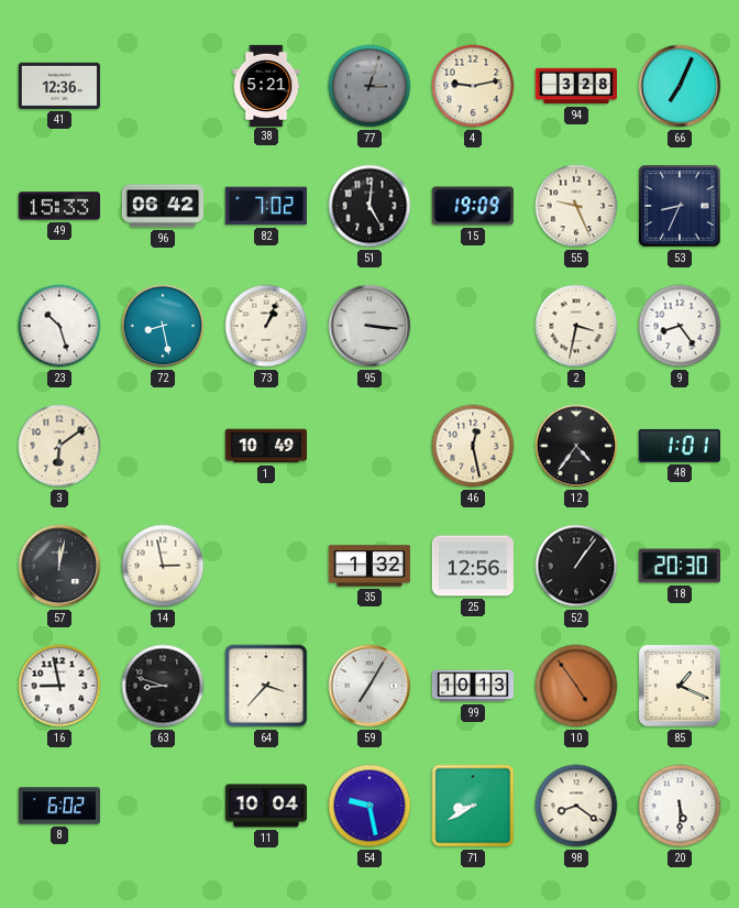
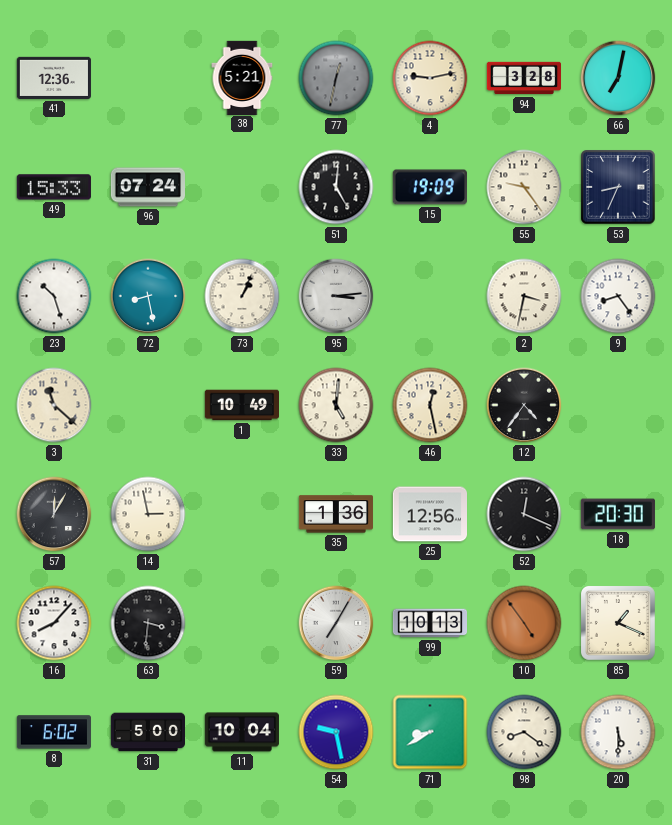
77: 3:03 -> 12:32 (336, 78)
66: 7:04 -> 7:02 (618, 78)
96: 06:42 -> 07:24 (147, 187)
82: 7:02 -> none (266, 206)
55: 9:26 -> 9:24 (524, 187)
95: 3:16 -> 3:14 (336, 296)
3: 6:09 -> 11:22 (54, 405)
33: none -> 5:01 (336, 405)
48: 1:01 -> none (680, 446)
57: 12:02 -> 12:05 (54, 514)
35: 1:32 -> 1:36 (335, 514)
52: 1:06 -> 12:19 (524, 514)
16: 8:58 -> 8:07 (54, 623)
63: 8:48 -> 3:31 (148, 623)
64: 3:37 -> none (266, 686)
31: none -> 5:00 (147, 732)
